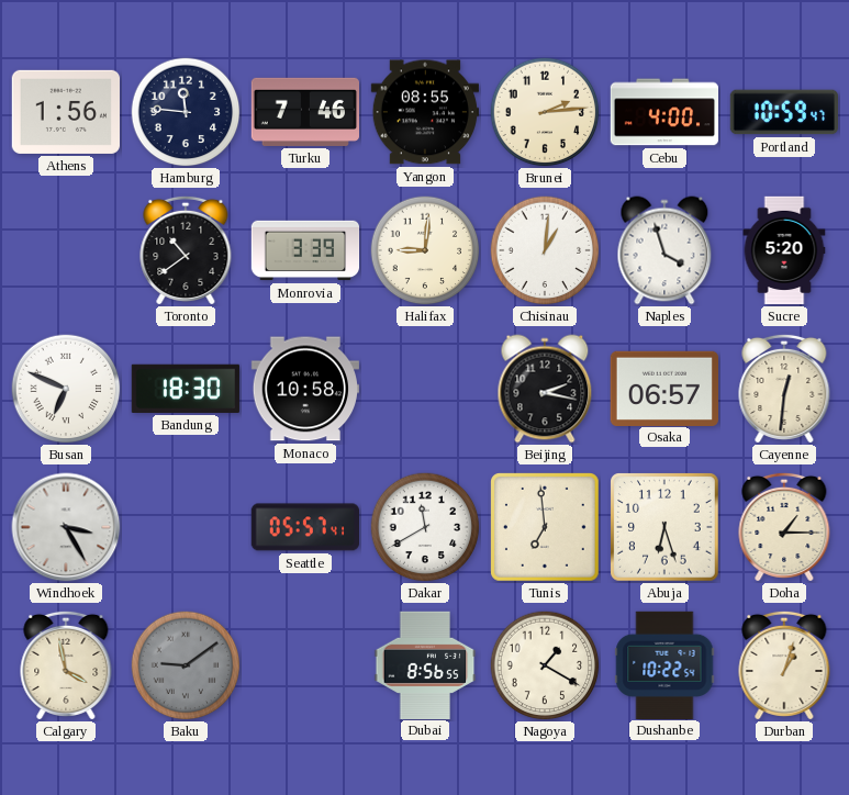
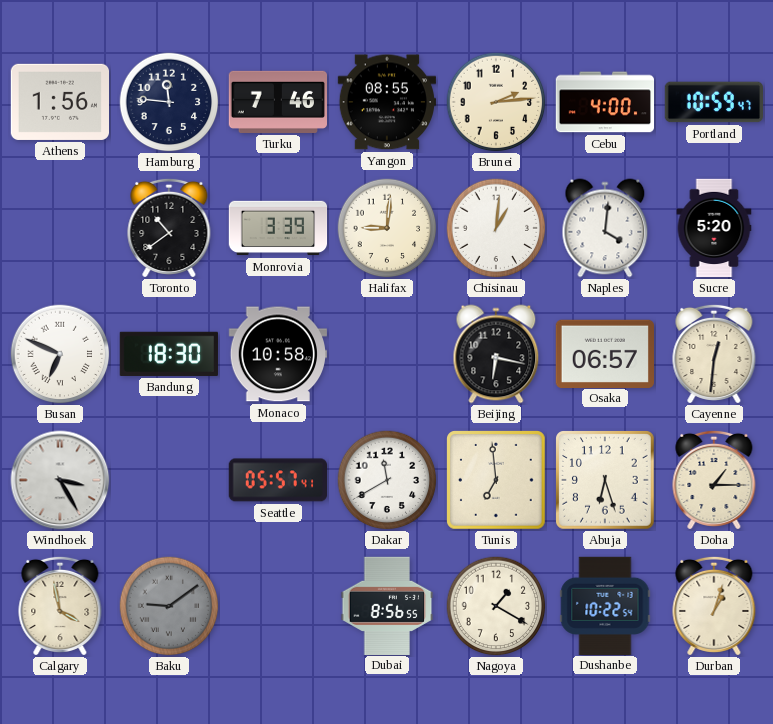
Naples: 3:57 -> 4:01 (605, 228)
Beijing: 2:17 -> 6:17 (496, 354)
